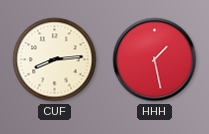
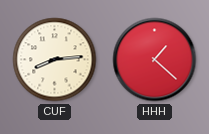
HHH: 1:28 -> 1:22 (155, 60)
